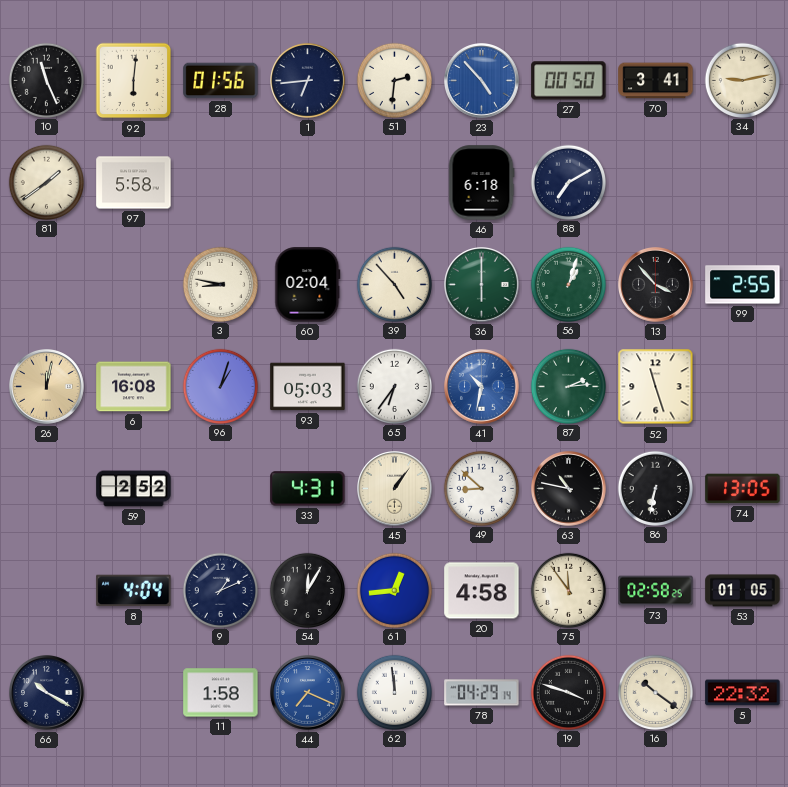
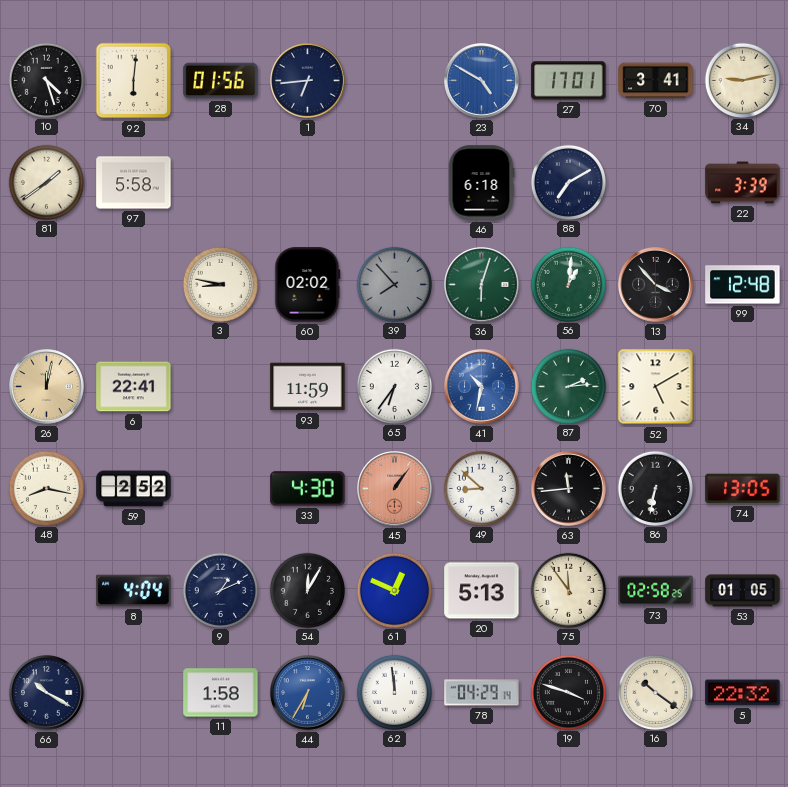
10: 11:26 -> 4:27 (46, 80)
51: 2:31 -> none (394, 80)
23: 4:53 -> 4:50 (482, 81)
27: 00:50 -> 17:01 (569, 81)
22: none -> 3:39 (743, 183)
60: 02:04 -> 02:02 (308, 285)
39: 4:53 -> 7:53 (394, 284)
39 dial: cream -> grey (394, 284)
36: 6:00 -> 6:03 (482, 285)
56: 1:03 -> 1:01 (568, 284)
99: 2:55 -> 12:48 (743, 285)
6: 16:08 -> 22:41 (134, 387)
96: 1:03 -> none (220, 386)
93: 05:03 -> 11:59 (308, 387)
52: 11:27 -> 5:10 (656, 387)
48: none -> 8:17 (46, 488)
33: 4:31 -> 4:30 (308, 489)
45 dial: cream -> salmon (395, 489)
63: 10:47 -> 11:44 (569, 489)
61: 12:44 -> 12:49 (394, 590)
20: 4:58 -> 5:13 (482, 591)
44: 7:19 -> 6:35 (308, 693)
